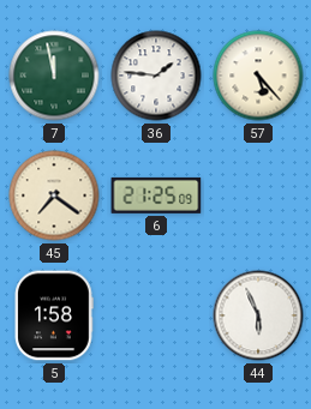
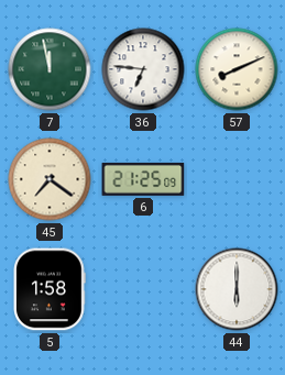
36: 1:46 -> 6:46 (143, 69)
57: 5:23 -> 8:11 (237, 69)
44: 5:56 -> 6:00 (237, 289)
